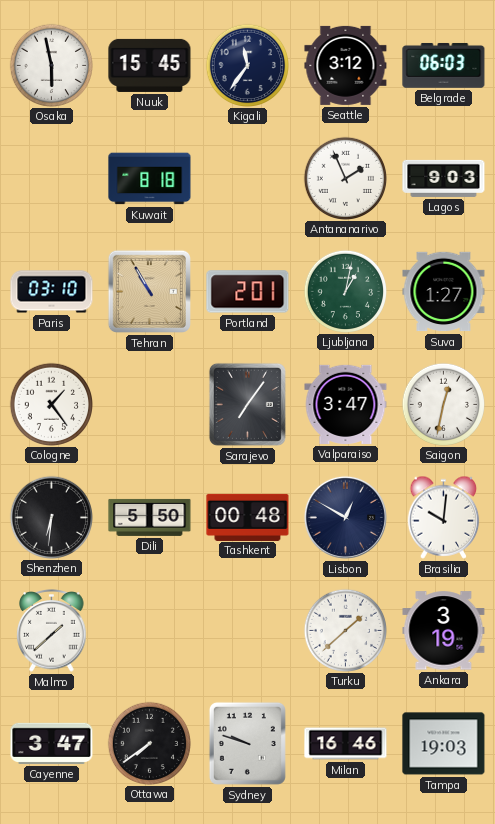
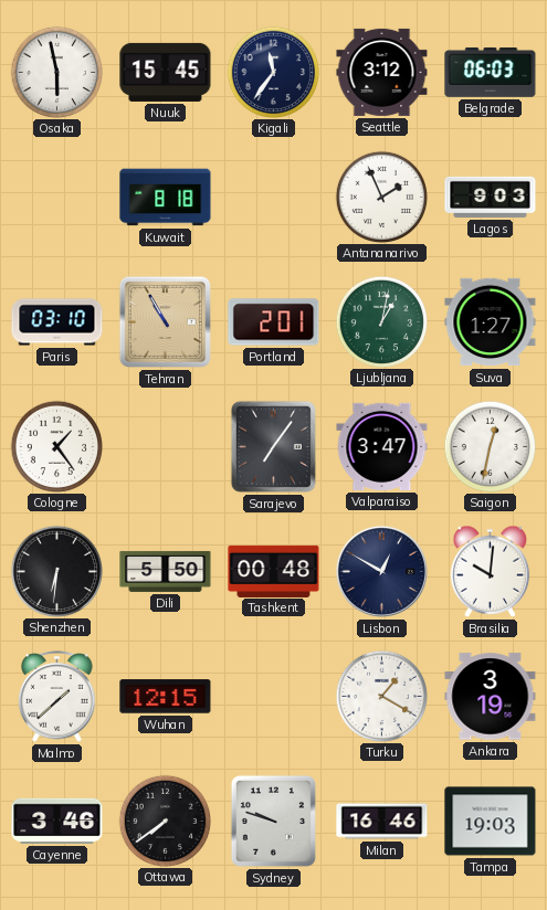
Wuhan: none -> 12:15 (166, 697)
Turku: 1:38 -> 1:20 (381, 696)
Cayenne: 3:47 -> 3:46 (57, 821)
